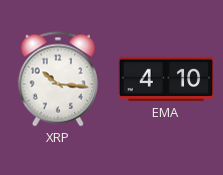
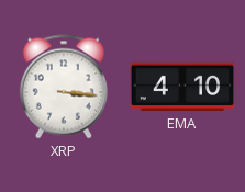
XRP: 10:16 -> 3:16 (64, 87)
